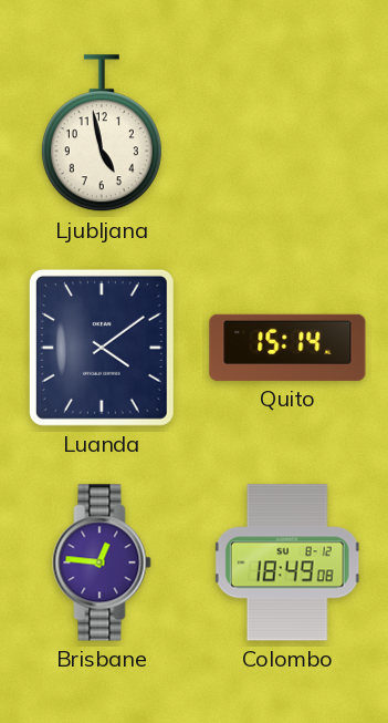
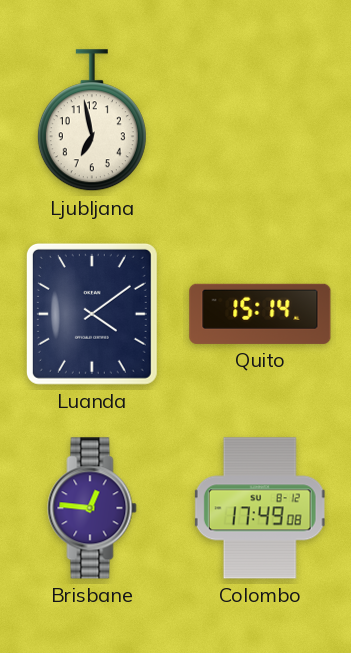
Ljubljana: 4:58 -> 6:58 (92, 121)
Colombo: 18:49 -> 17:49 (260, 508)
